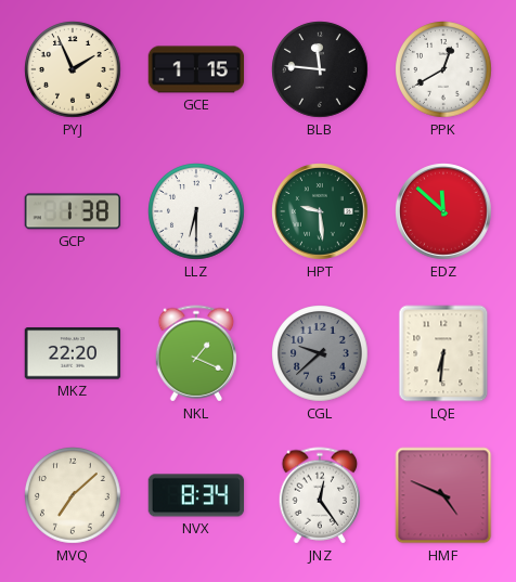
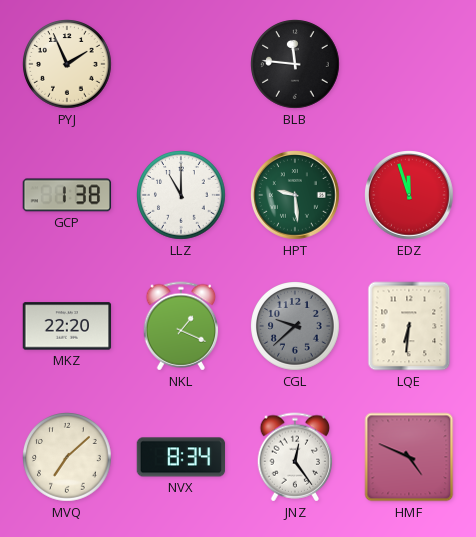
GCE: 1:15 -> none (196, 69)
PPK: 12:40 -> none (443, 69)
LLZ: 6:30 -> 11:00 (181, 195)
EDZ: 11:52 -> 11:57 (409, 195)
